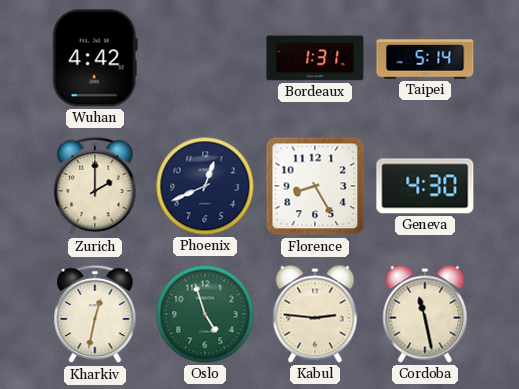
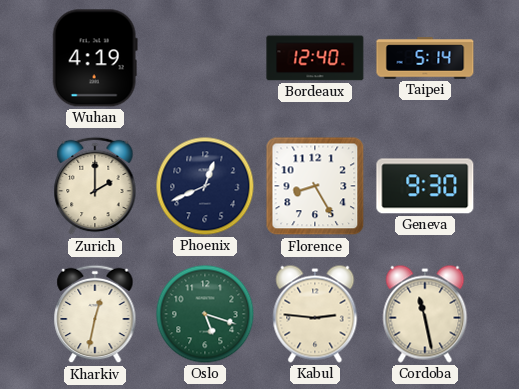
Wuhan: 4:42 -> 4:19 (95, 58)
Bordeaux: 1:31 -> 12:40 (315, 58)
Geneva: 4:30 -> 9:30 (425, 186)
Oslo: 4:57 -> 5:18 (205, 314)
